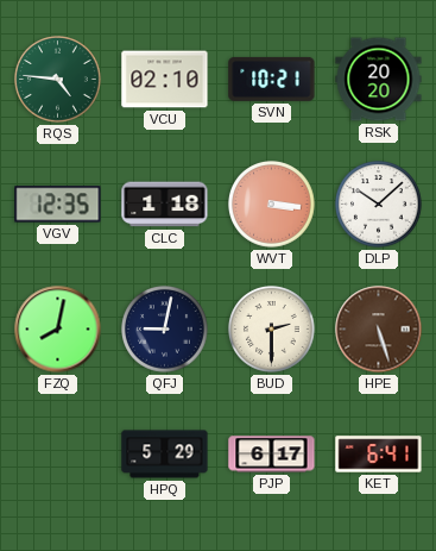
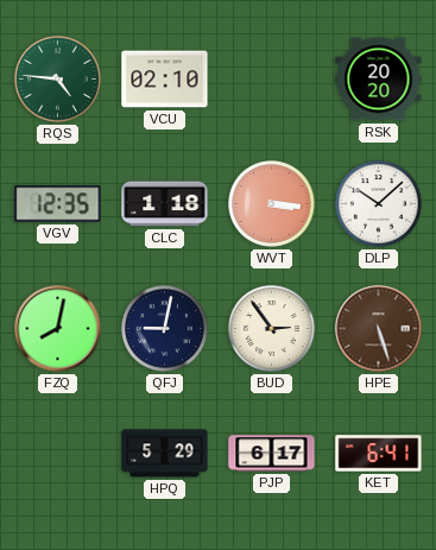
SVN: 10:21 -> none (272, 79)
BUD: 2:30 -> 2:54 (272, 329)
